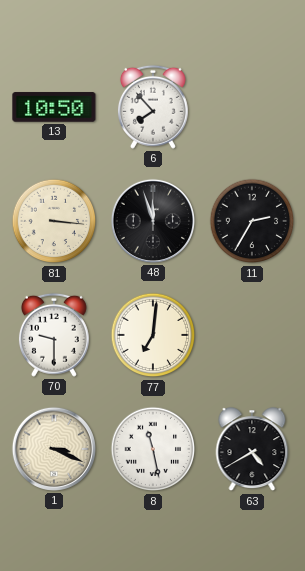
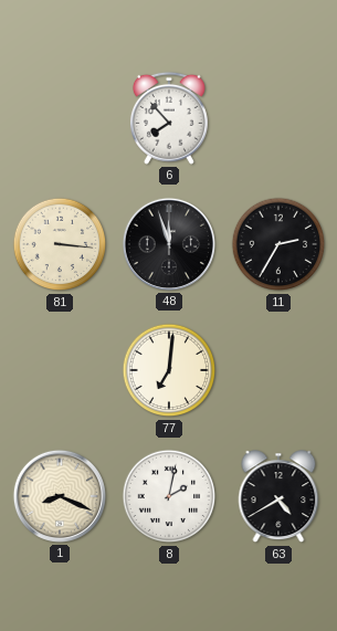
13: 10:50 -> none (54, 107)
70: 9:30 -> none (54, 335)
1: 3:19 -> 8:19 (60, 496)
8: 11:28 -> 2:02 (169, 496)
